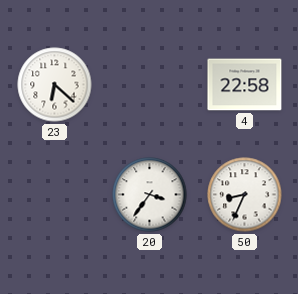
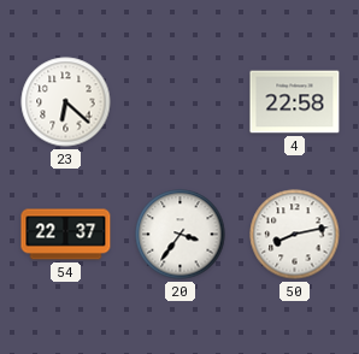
54: none -> 22:37 (66, 235)
50: 8:34 -> 8:13 (295, 235)
